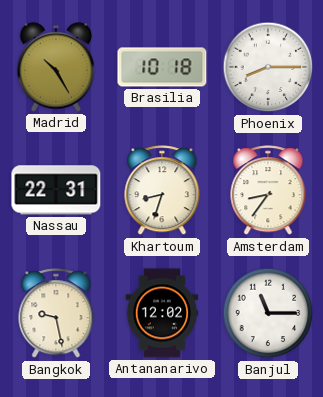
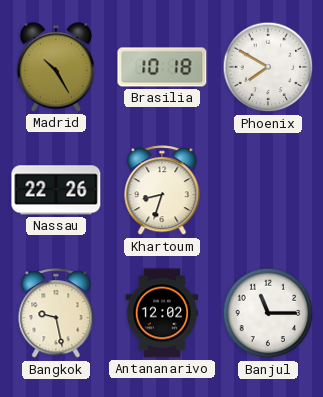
Phoenix: 8:15 -> 7:50 (268, 67)
Nassau: 22:31 -> 22:26 (56, 190)
Amsterdam: 8:36 -> none (268, 191)
